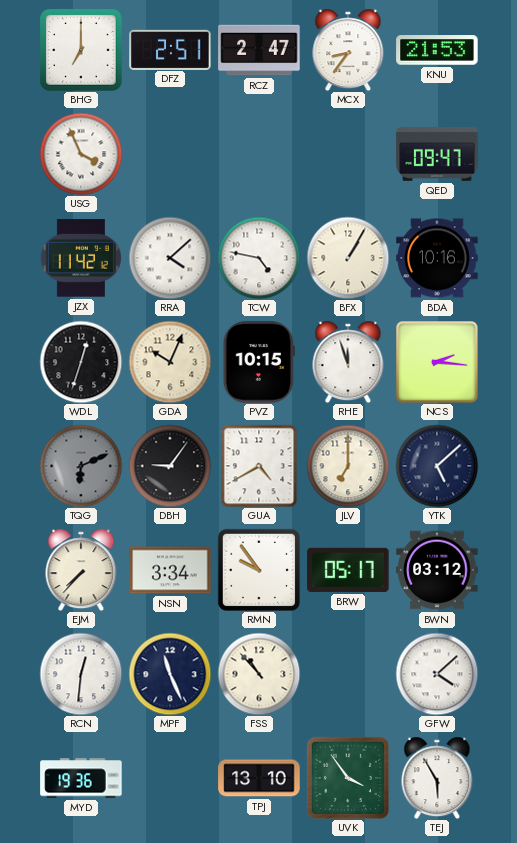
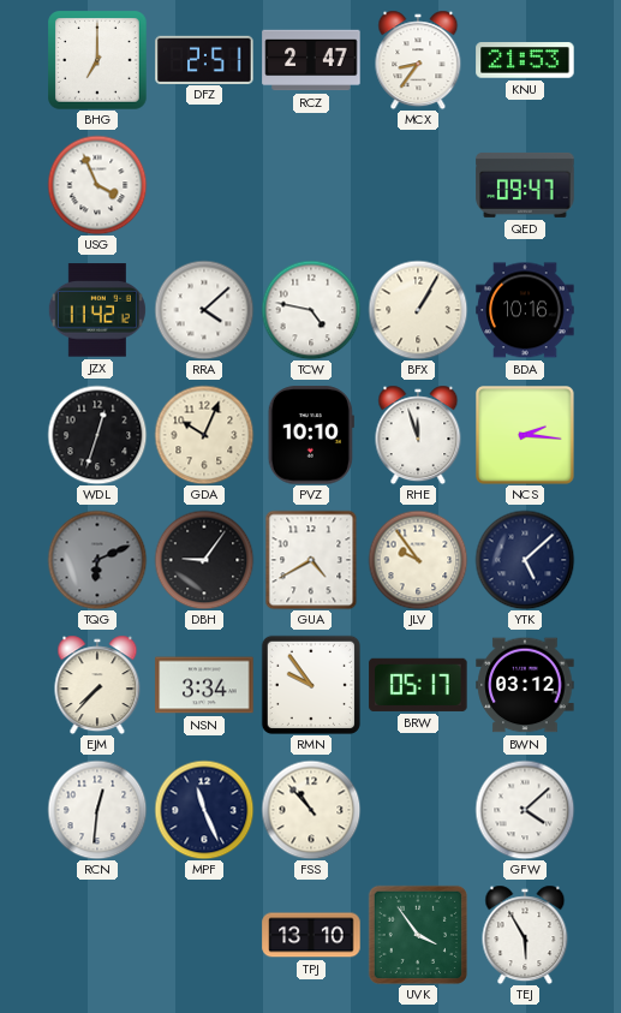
PVZ: 10:15 -> 10:10 (311, 435)
JLV: 7:00 -> 9:54 (418, 560)
MYD: 19:36 -> none (81, 778)
